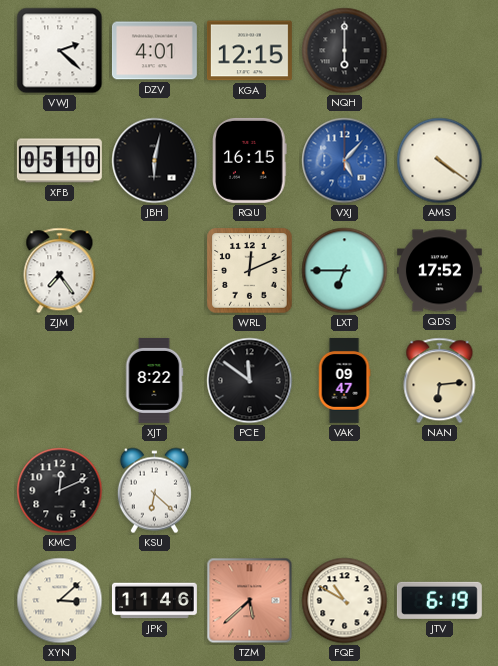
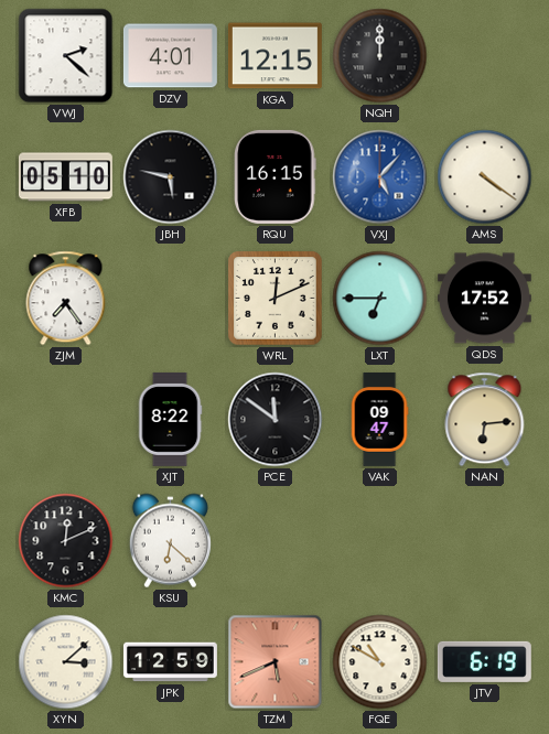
NQH: 6:00 -> 12:00 (380, 56)
JBH: 6:02 -> 5:47 (171, 177)
JPK: 11:46 -> 12:59 (170, 662)
TZM: 5:38 -> 5:41 (276, 662)
